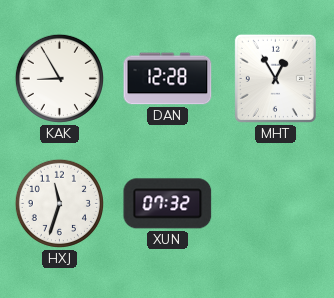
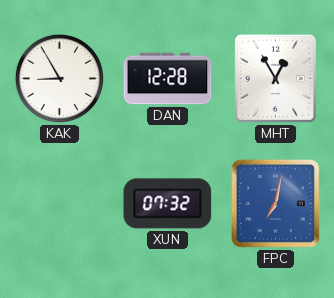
HXJ: 11:33 -> none (59, 203)
FPC: none -> 7:02 (275, 203)
